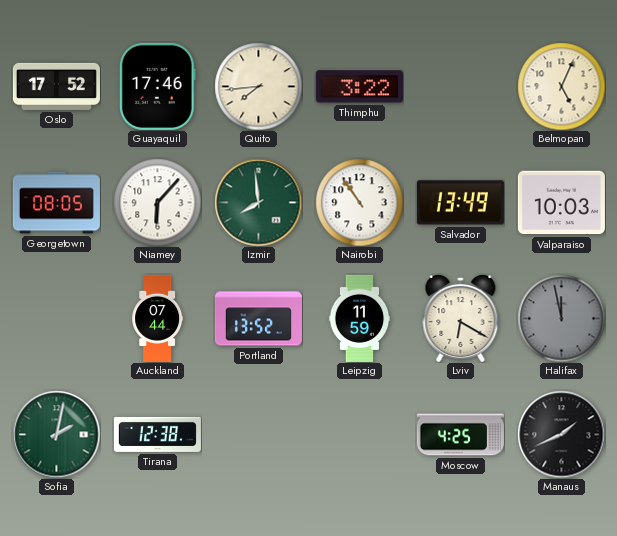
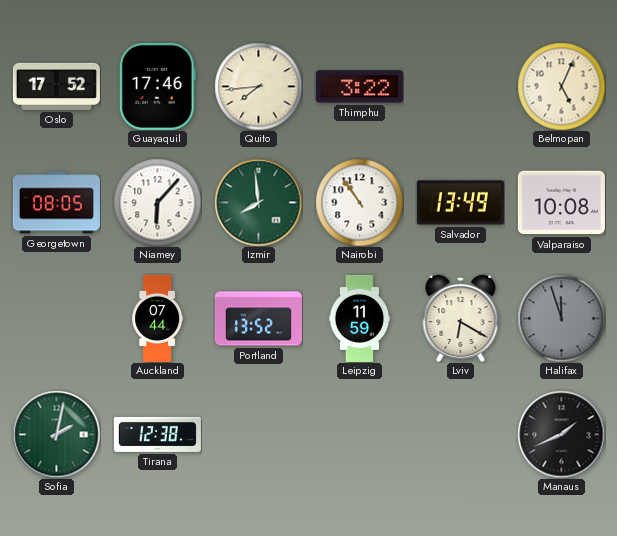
Valparaiso: 10:03 -> 10:08 (561, 203)
Halifax: 11:58 -> 11:57 (561, 318)
Moscow: 4:25 -> none (460, 435)
